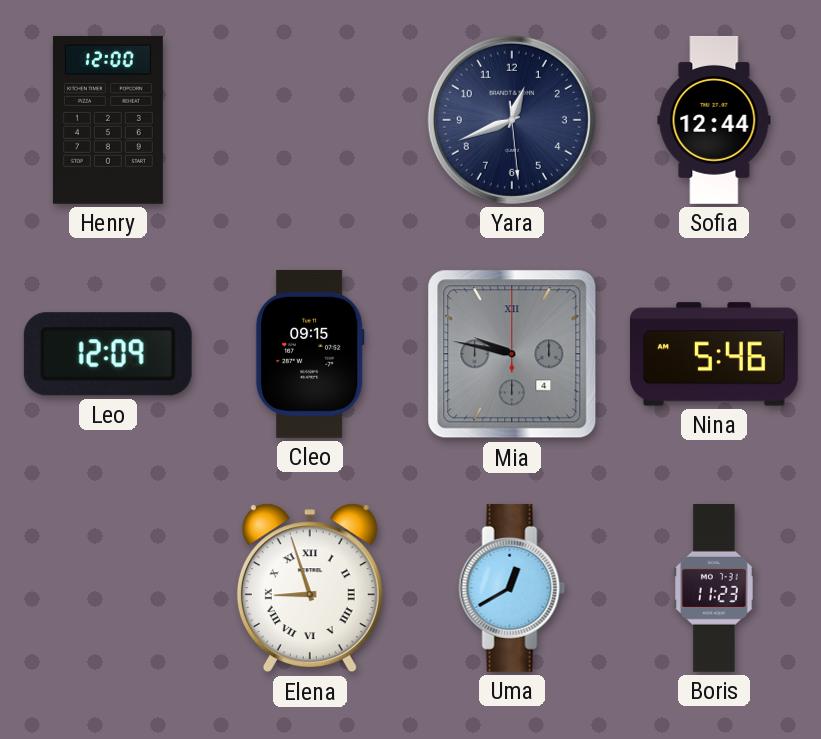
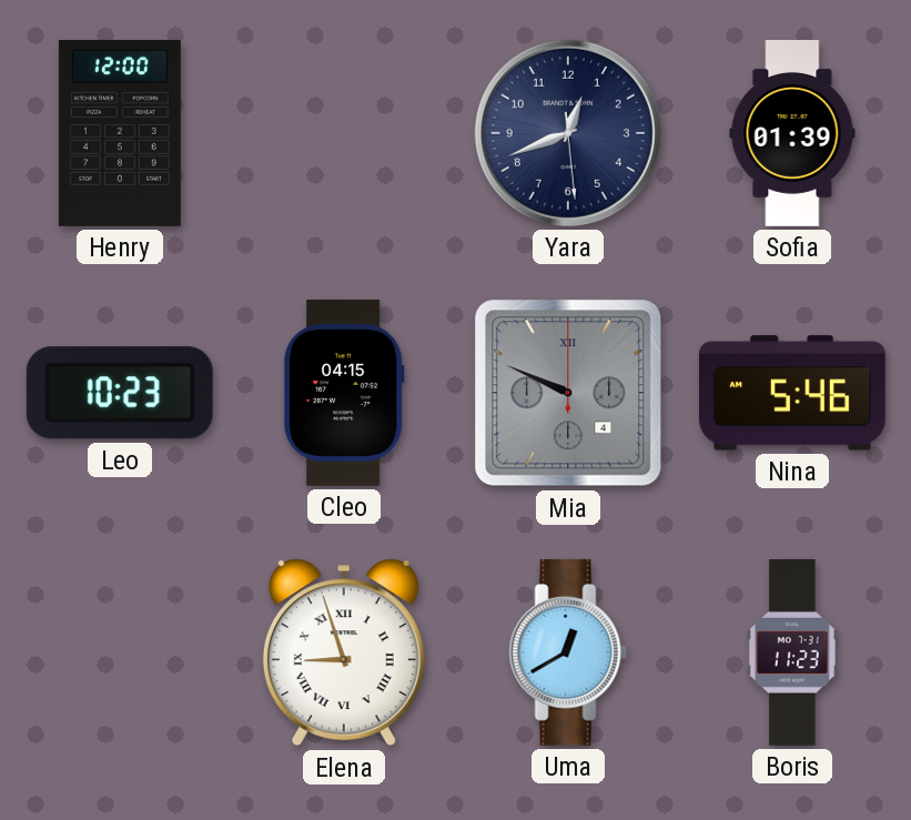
Sofia: 12:44 -> 01:39 (792, 133)
Leo: 12:09 -> 10:23 (120, 393)
Cleo: 09:15 -> 04:15 (344, 393)
Mia: 9:47 -> 9:49 (568, 393)
